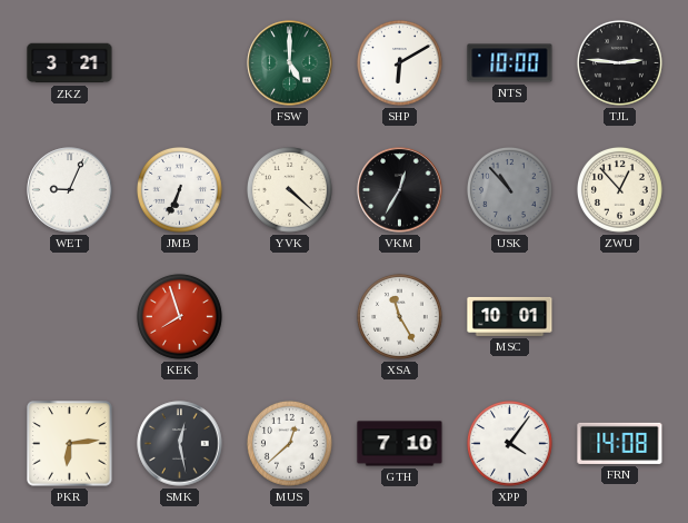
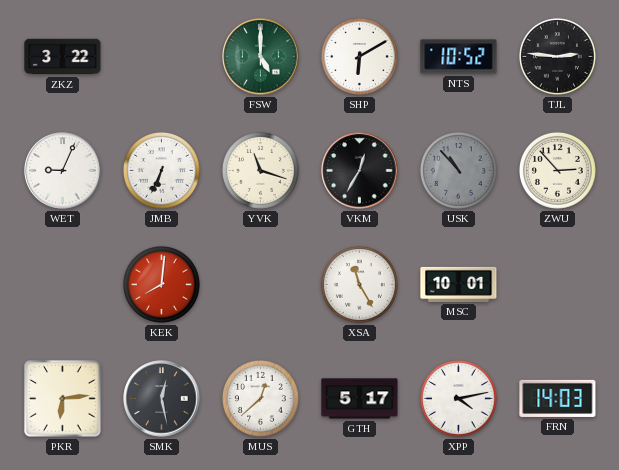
ZKZ: 3:21 -> 3:22 (63, 57)
NTS: 10:00 -> 10:52 (459, 57)
YVK: 4:22 -> 11:18 (260, 170)
ZWU: 12:53 -> 2:53 (557, 170)
KEK: 7:57 -> 8:01 (161, 284)
GTH: 7:10 -> 5:17 (360, 399)
XPP: 4:06 -> 4:13 (458, 398)
FRN: 14:08 -> 14:03 (558, 398)
